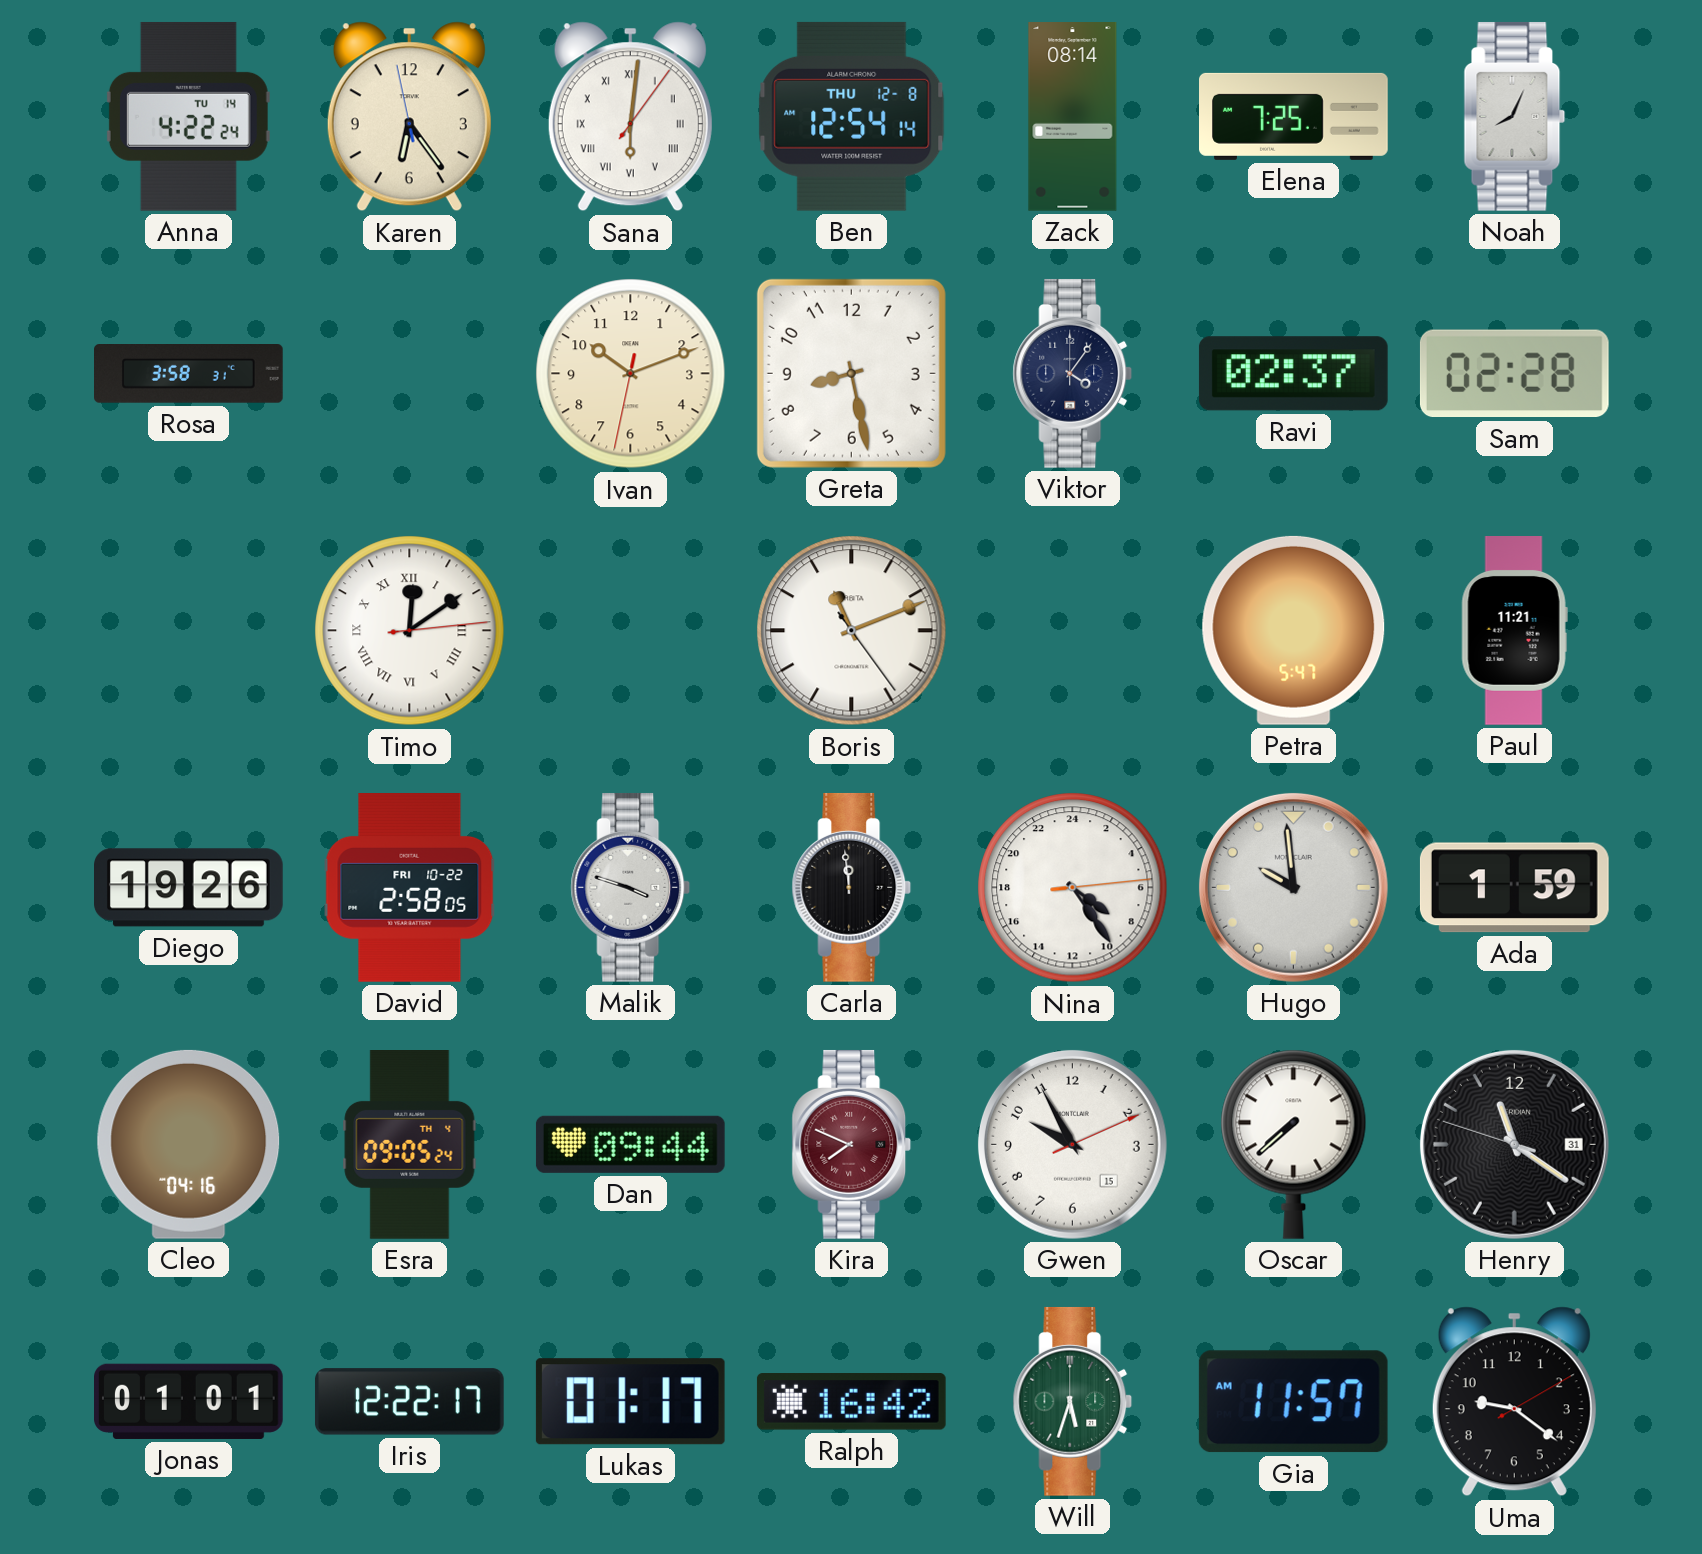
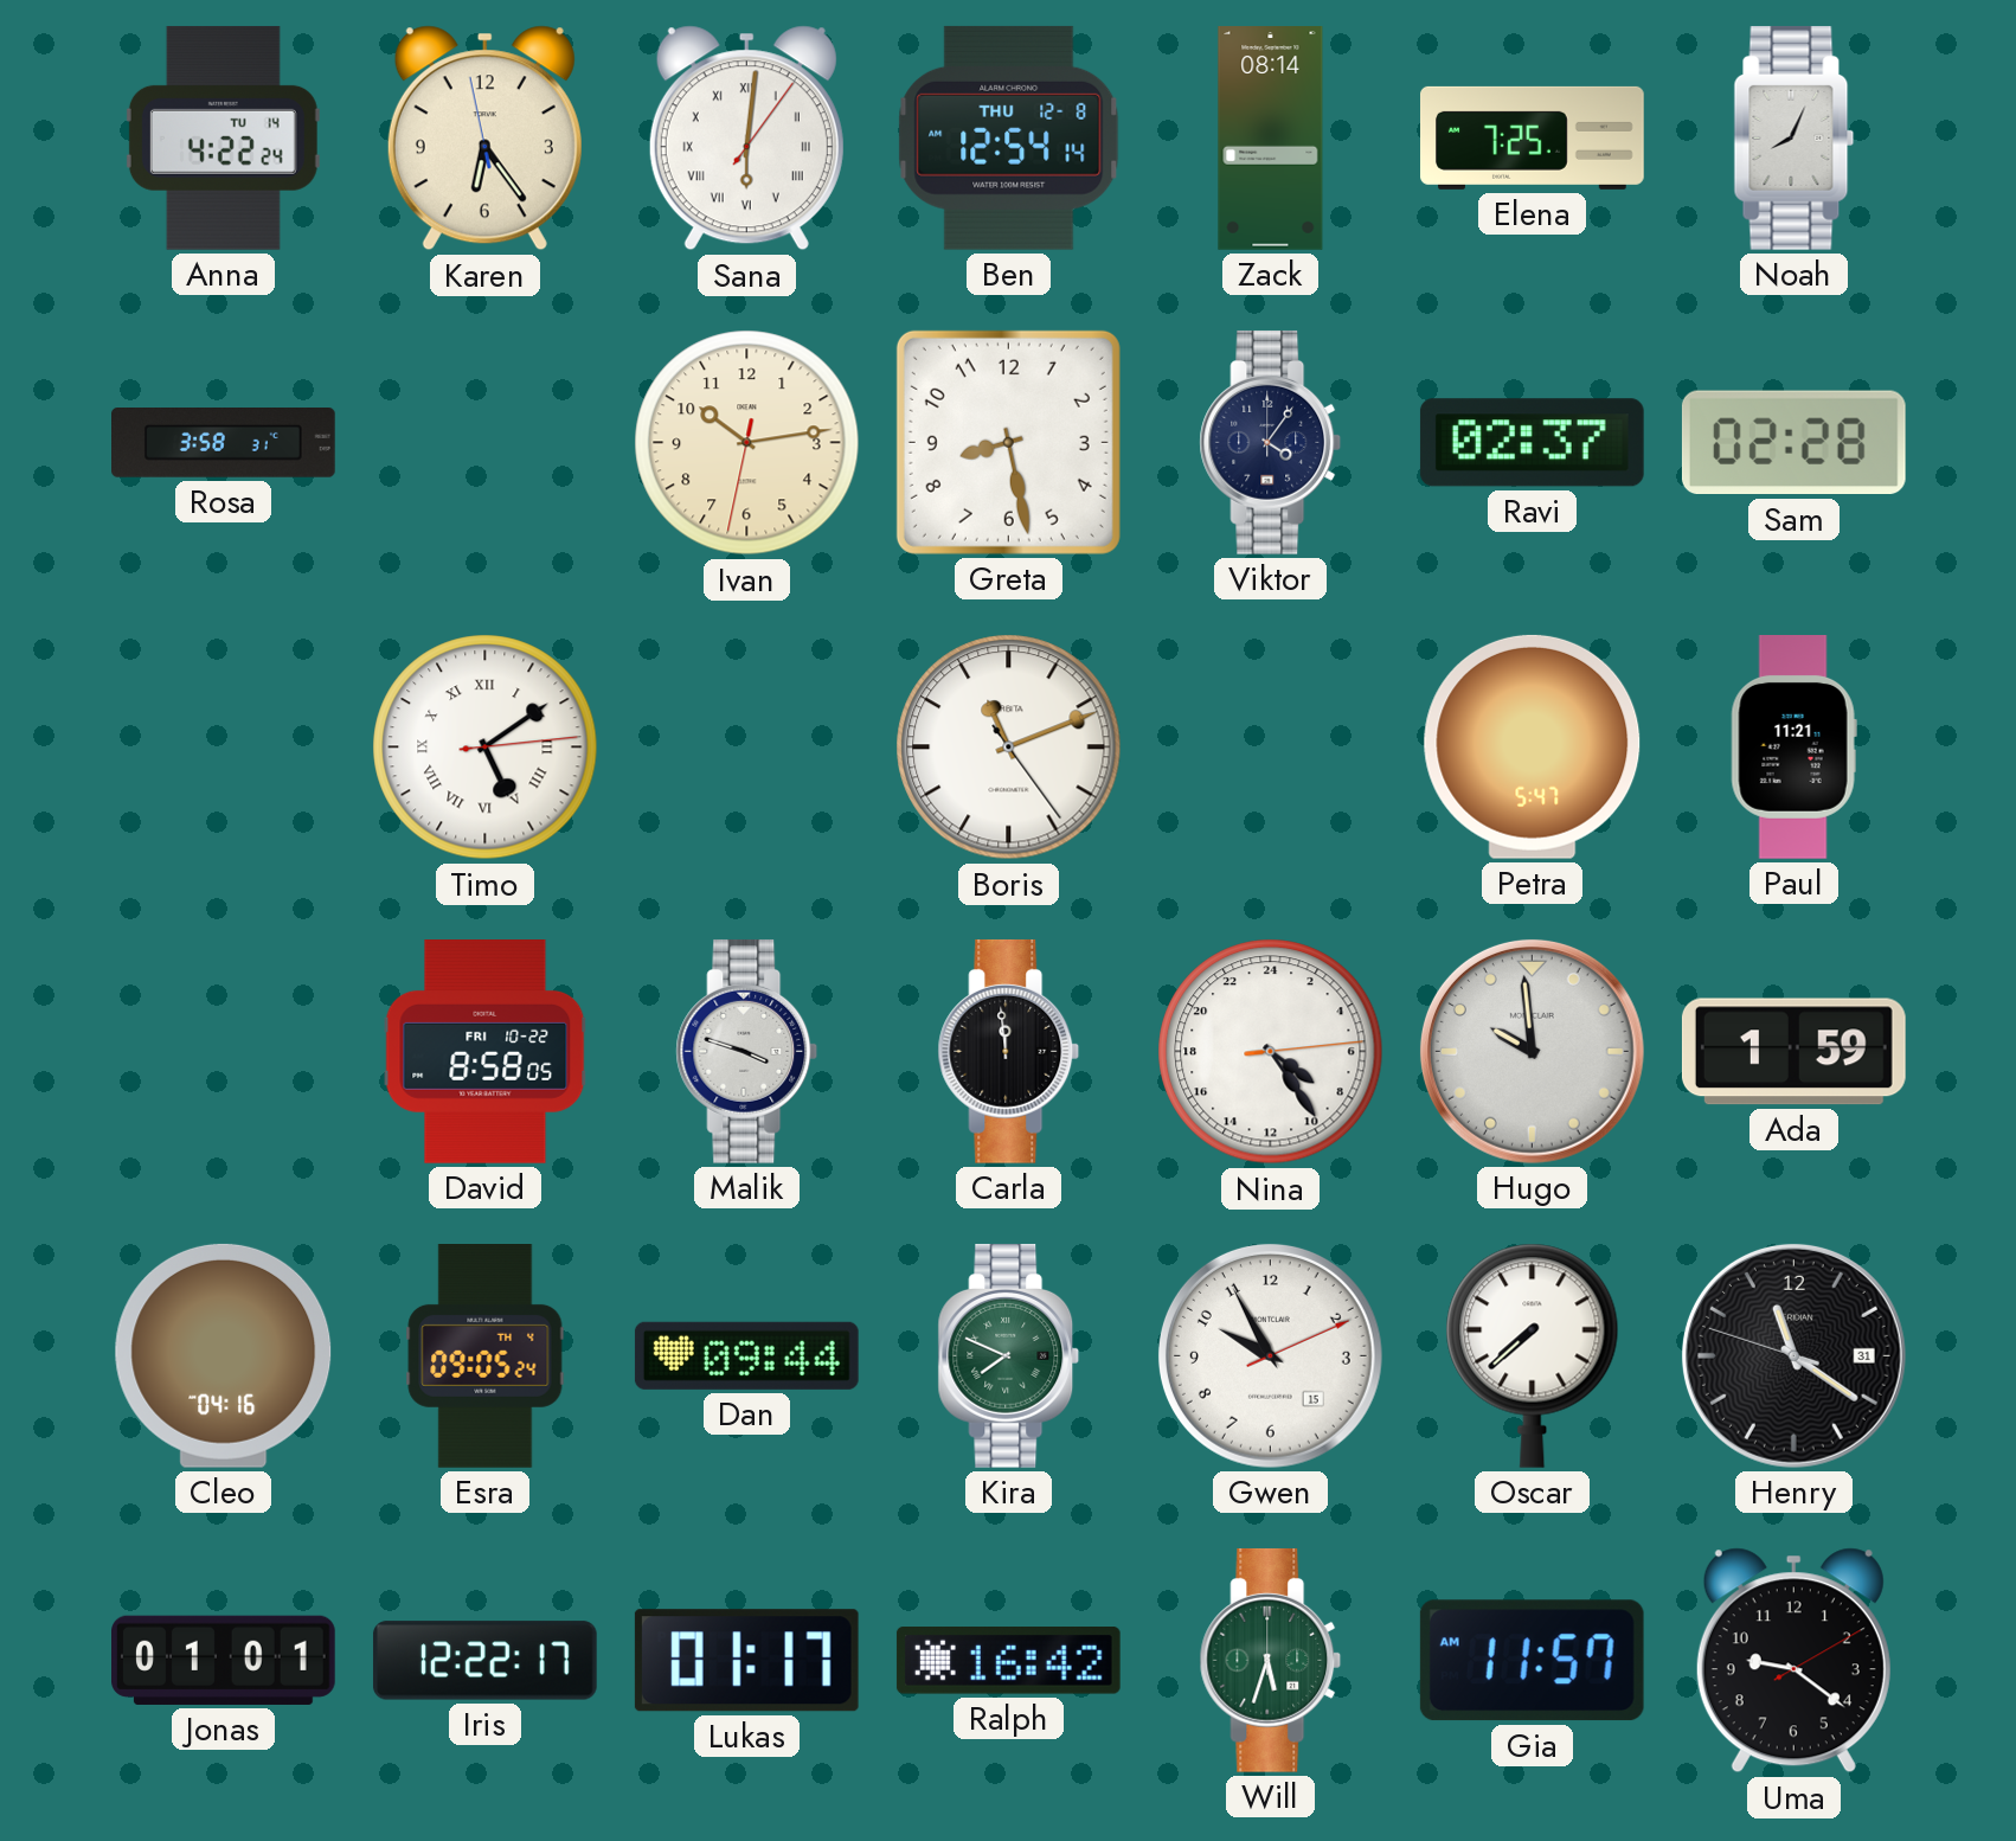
Ivan: 10:11 -> 10:13 (747, 443)
Timo: 12:09 -> 5:09 (486, 748)
Diego: 19:26 -> none (189, 888)
David: 2:58 -> 8:58 (486, 1052)
Kira dial: burgundy -> green (1009, 1355)
